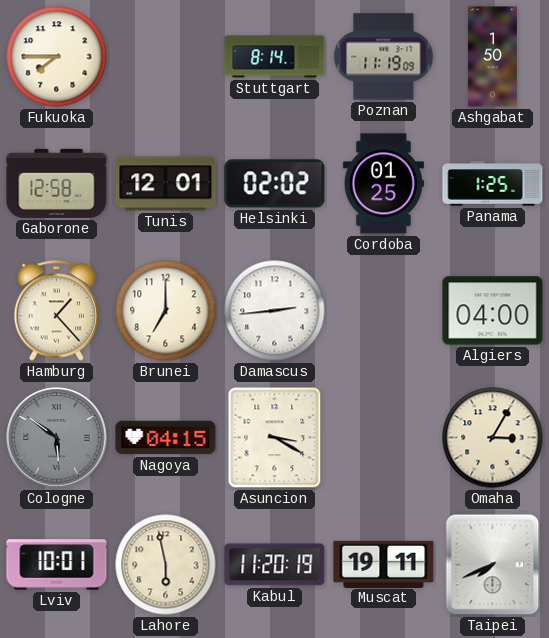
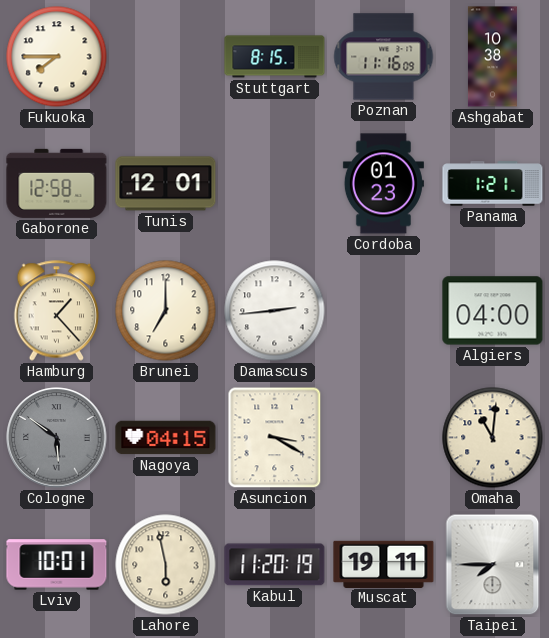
Stuttgart: 8:14 -> 8:15 (275, 57)
Poznan: 11:19 -> 11:16 (384, 57)
Ashgabat: 1:50 -> 10:38 (492, 57)
Helsinki: 02:02 -> none (275, 184)
Cordoba: 01:25 -> 01:23 (383, 184)
Panama: 1:25 -> 1:21 (493, 184)
Omaha: 3:05 -> 11:01 (493, 438)
Taipei: 7:41 -> 7:45 (493, 565)
